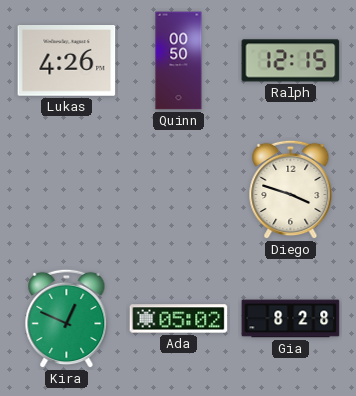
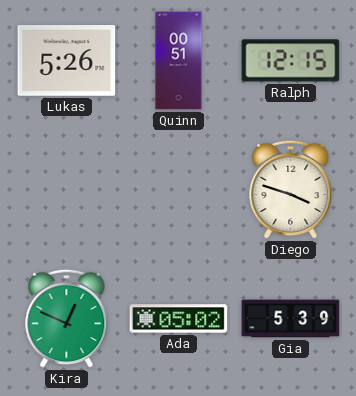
Lukas: 4:26 -> 5:26 (67, 61)
Quinn: 00:50 -> 00:51 (179, 61)
Gia: 8:28 -> 5:39 (291, 319)
